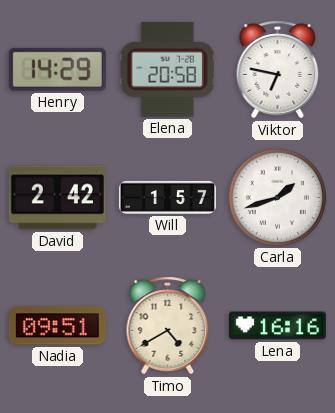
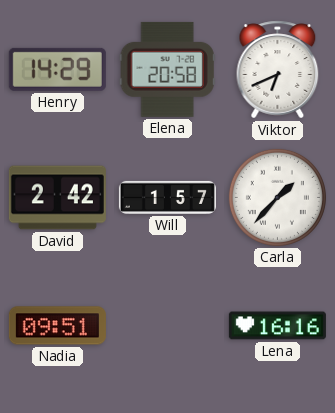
Viktor: 6:47 -> 6:41 (278, 70)
Carla: 1:42 -> 1:37 (277, 197)
Timo: 4:40 -> none (168, 326)
